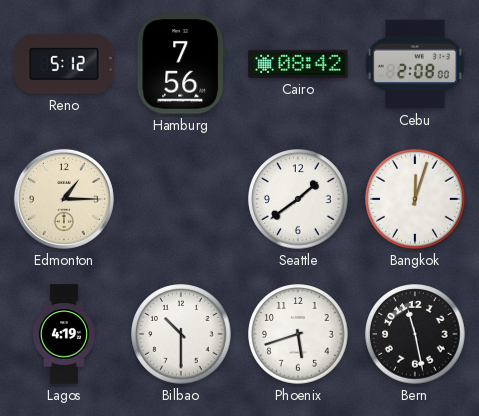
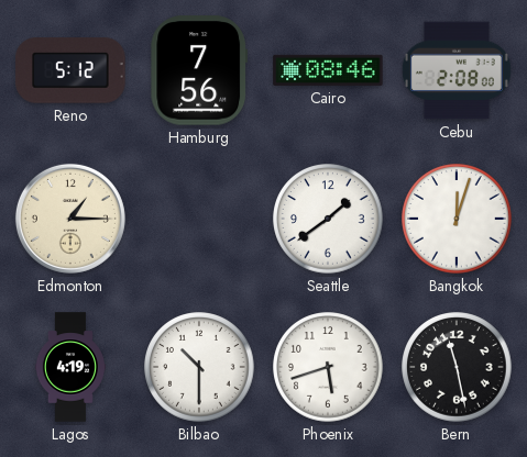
Cairo: 08:42 -> 08:46 (328, 70)
